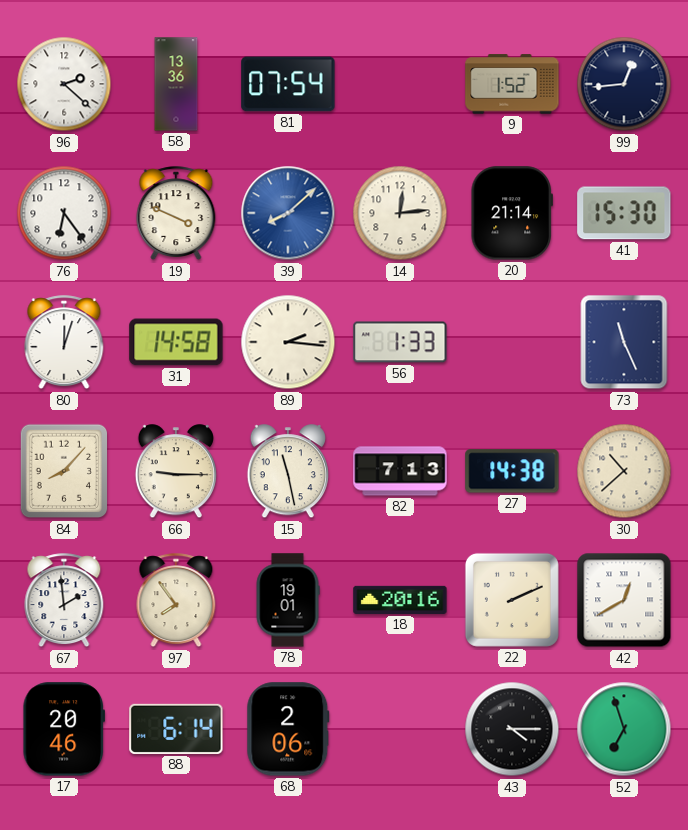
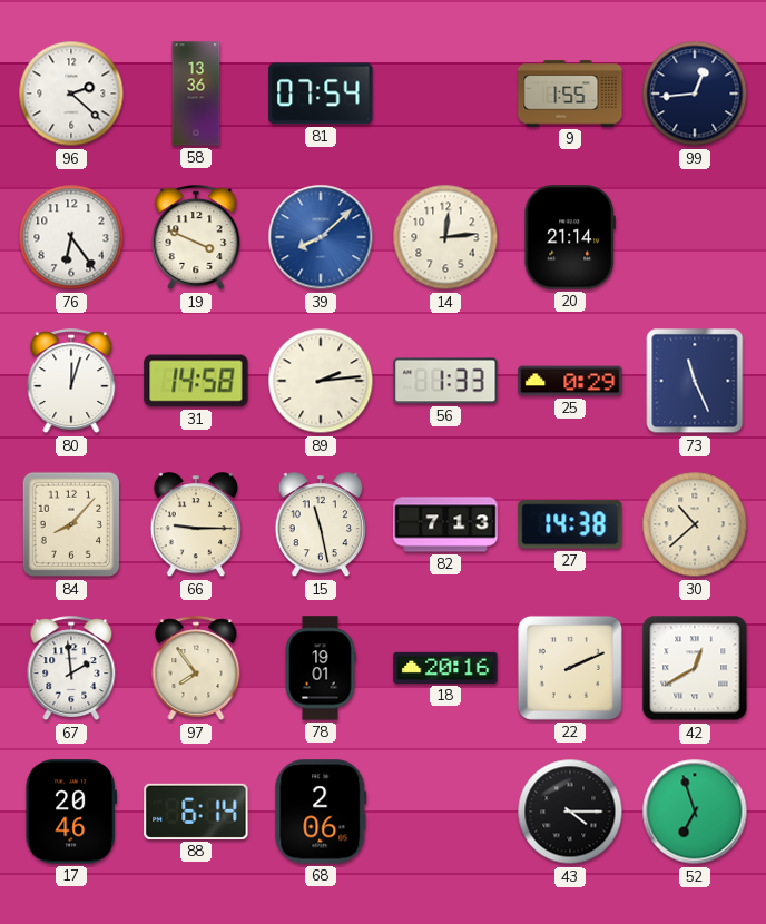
9: 1:52 -> 1:55 (570, 94)
41: 15:30 -> none (624, 213)
89: 2:16 -> 2:14 (321, 381)
25: none -> 0:29 (570, 381)
